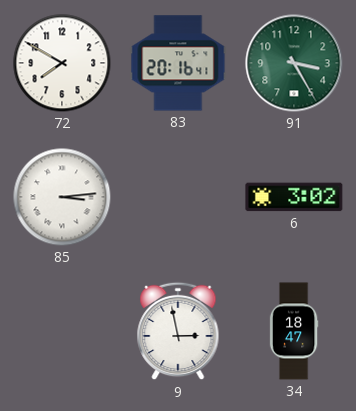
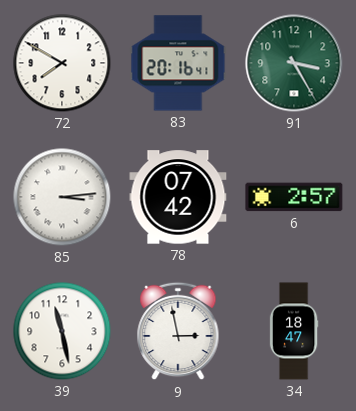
78: none -> 07:42 (178, 197)
6: 3:02 -> 2:57 (294, 197)
39: none -> 11:28 (62, 331)
